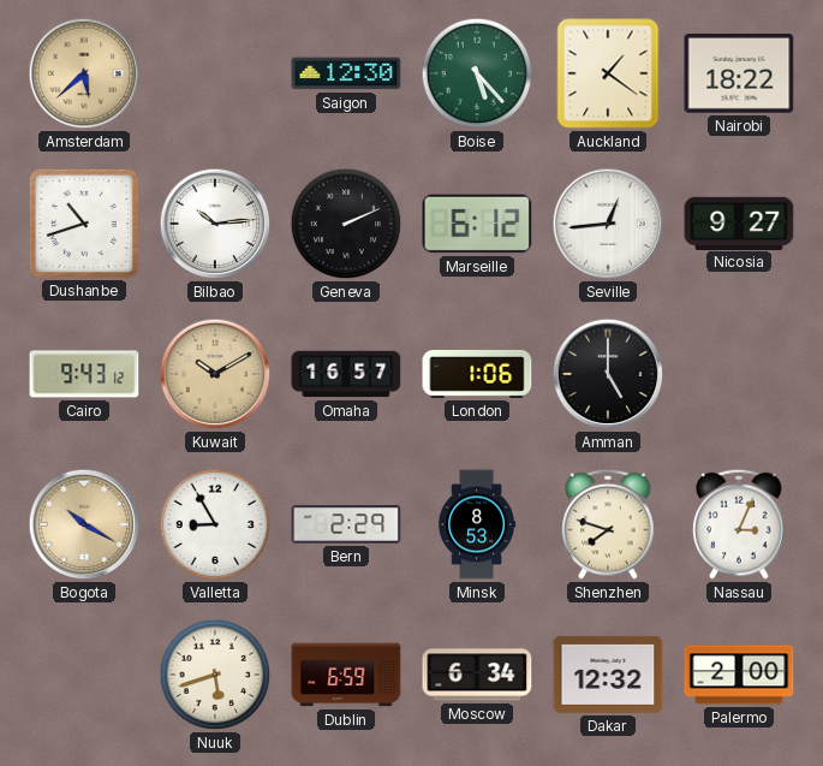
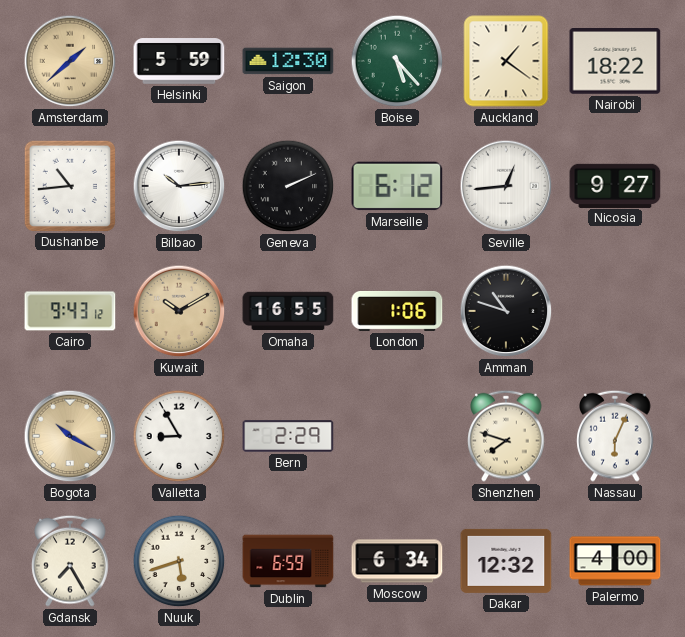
Amsterdam: 5:38 -> 1:38 (70, 61)
Helsinki: none -> 5:59 (179, 61)
Dushanbe: 10:42 -> 10:44 (69, 185)
Omaha: 16:57 -> 16:55 (288, 311)
Amman: 5:00 -> 10:48 (506, 311)
Minsk: 8:53 -> none (478, 524)
Nassau: 3:04 -> 6:04 (615, 436)
Gdansk: none -> 7:25 (70, 561)
Palermo: 2:00 -> 4:00 (615, 561)
